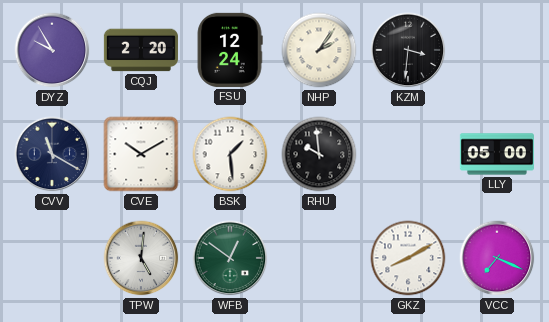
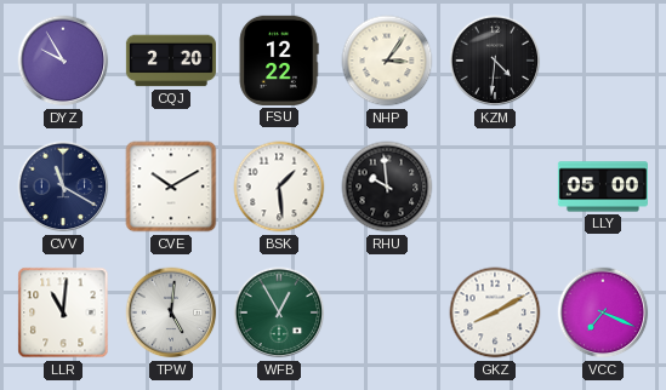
FSU: 12:24 -> 12:22 (279, 61)
NHP: 2:06 -> 3:06 (387, 61)
KZM: 3:31 -> 4:31 (495, 61)
LLR: none -> 11:01 (63, 312)
WFB: 12:51 -> 12:55 (279, 312)
